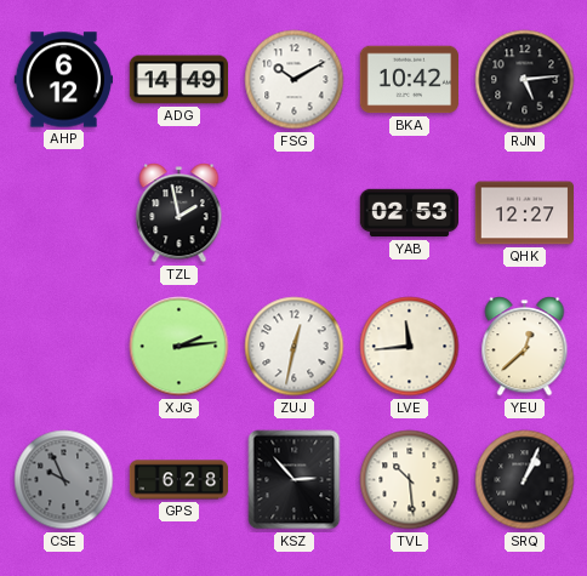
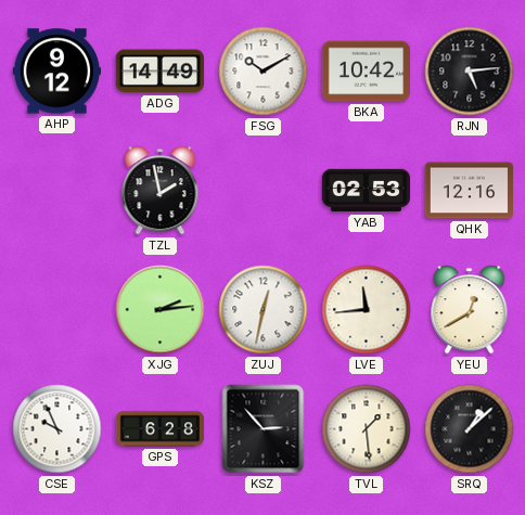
AHP: 6:12 -> 9:12 (56, 72)
QHK: 12:27 -> 12:16 (469, 191)
YEU: 12:38 -> 12:40 (470, 310)
CSE dial: grey -> white (57, 429)
TVL: 10:29 -> 1:29 (367, 429)
SRQ: 1:04 -> 1:08 (470, 429)
